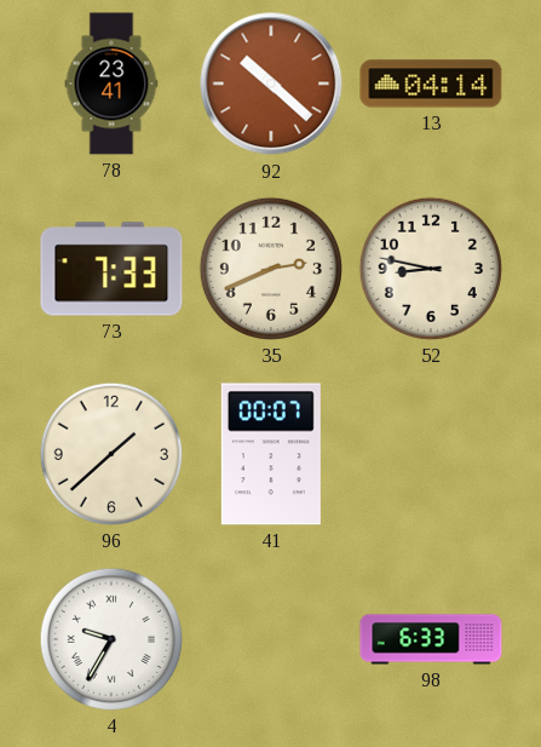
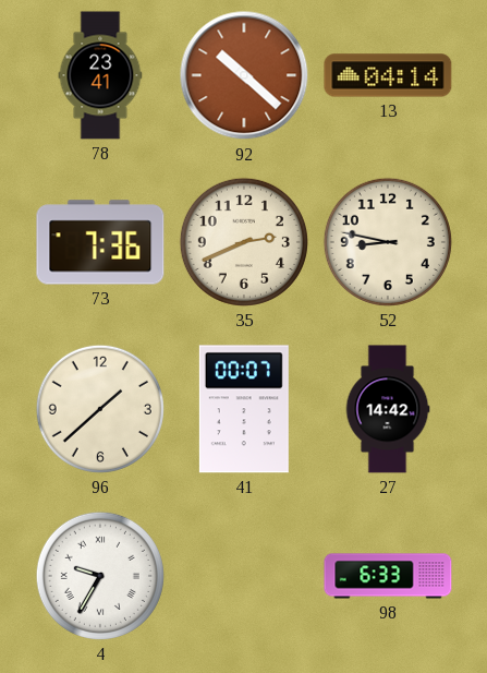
73: 7:33 -> 7:36 (100, 242)
27: none -> 14:42 (388, 409)
